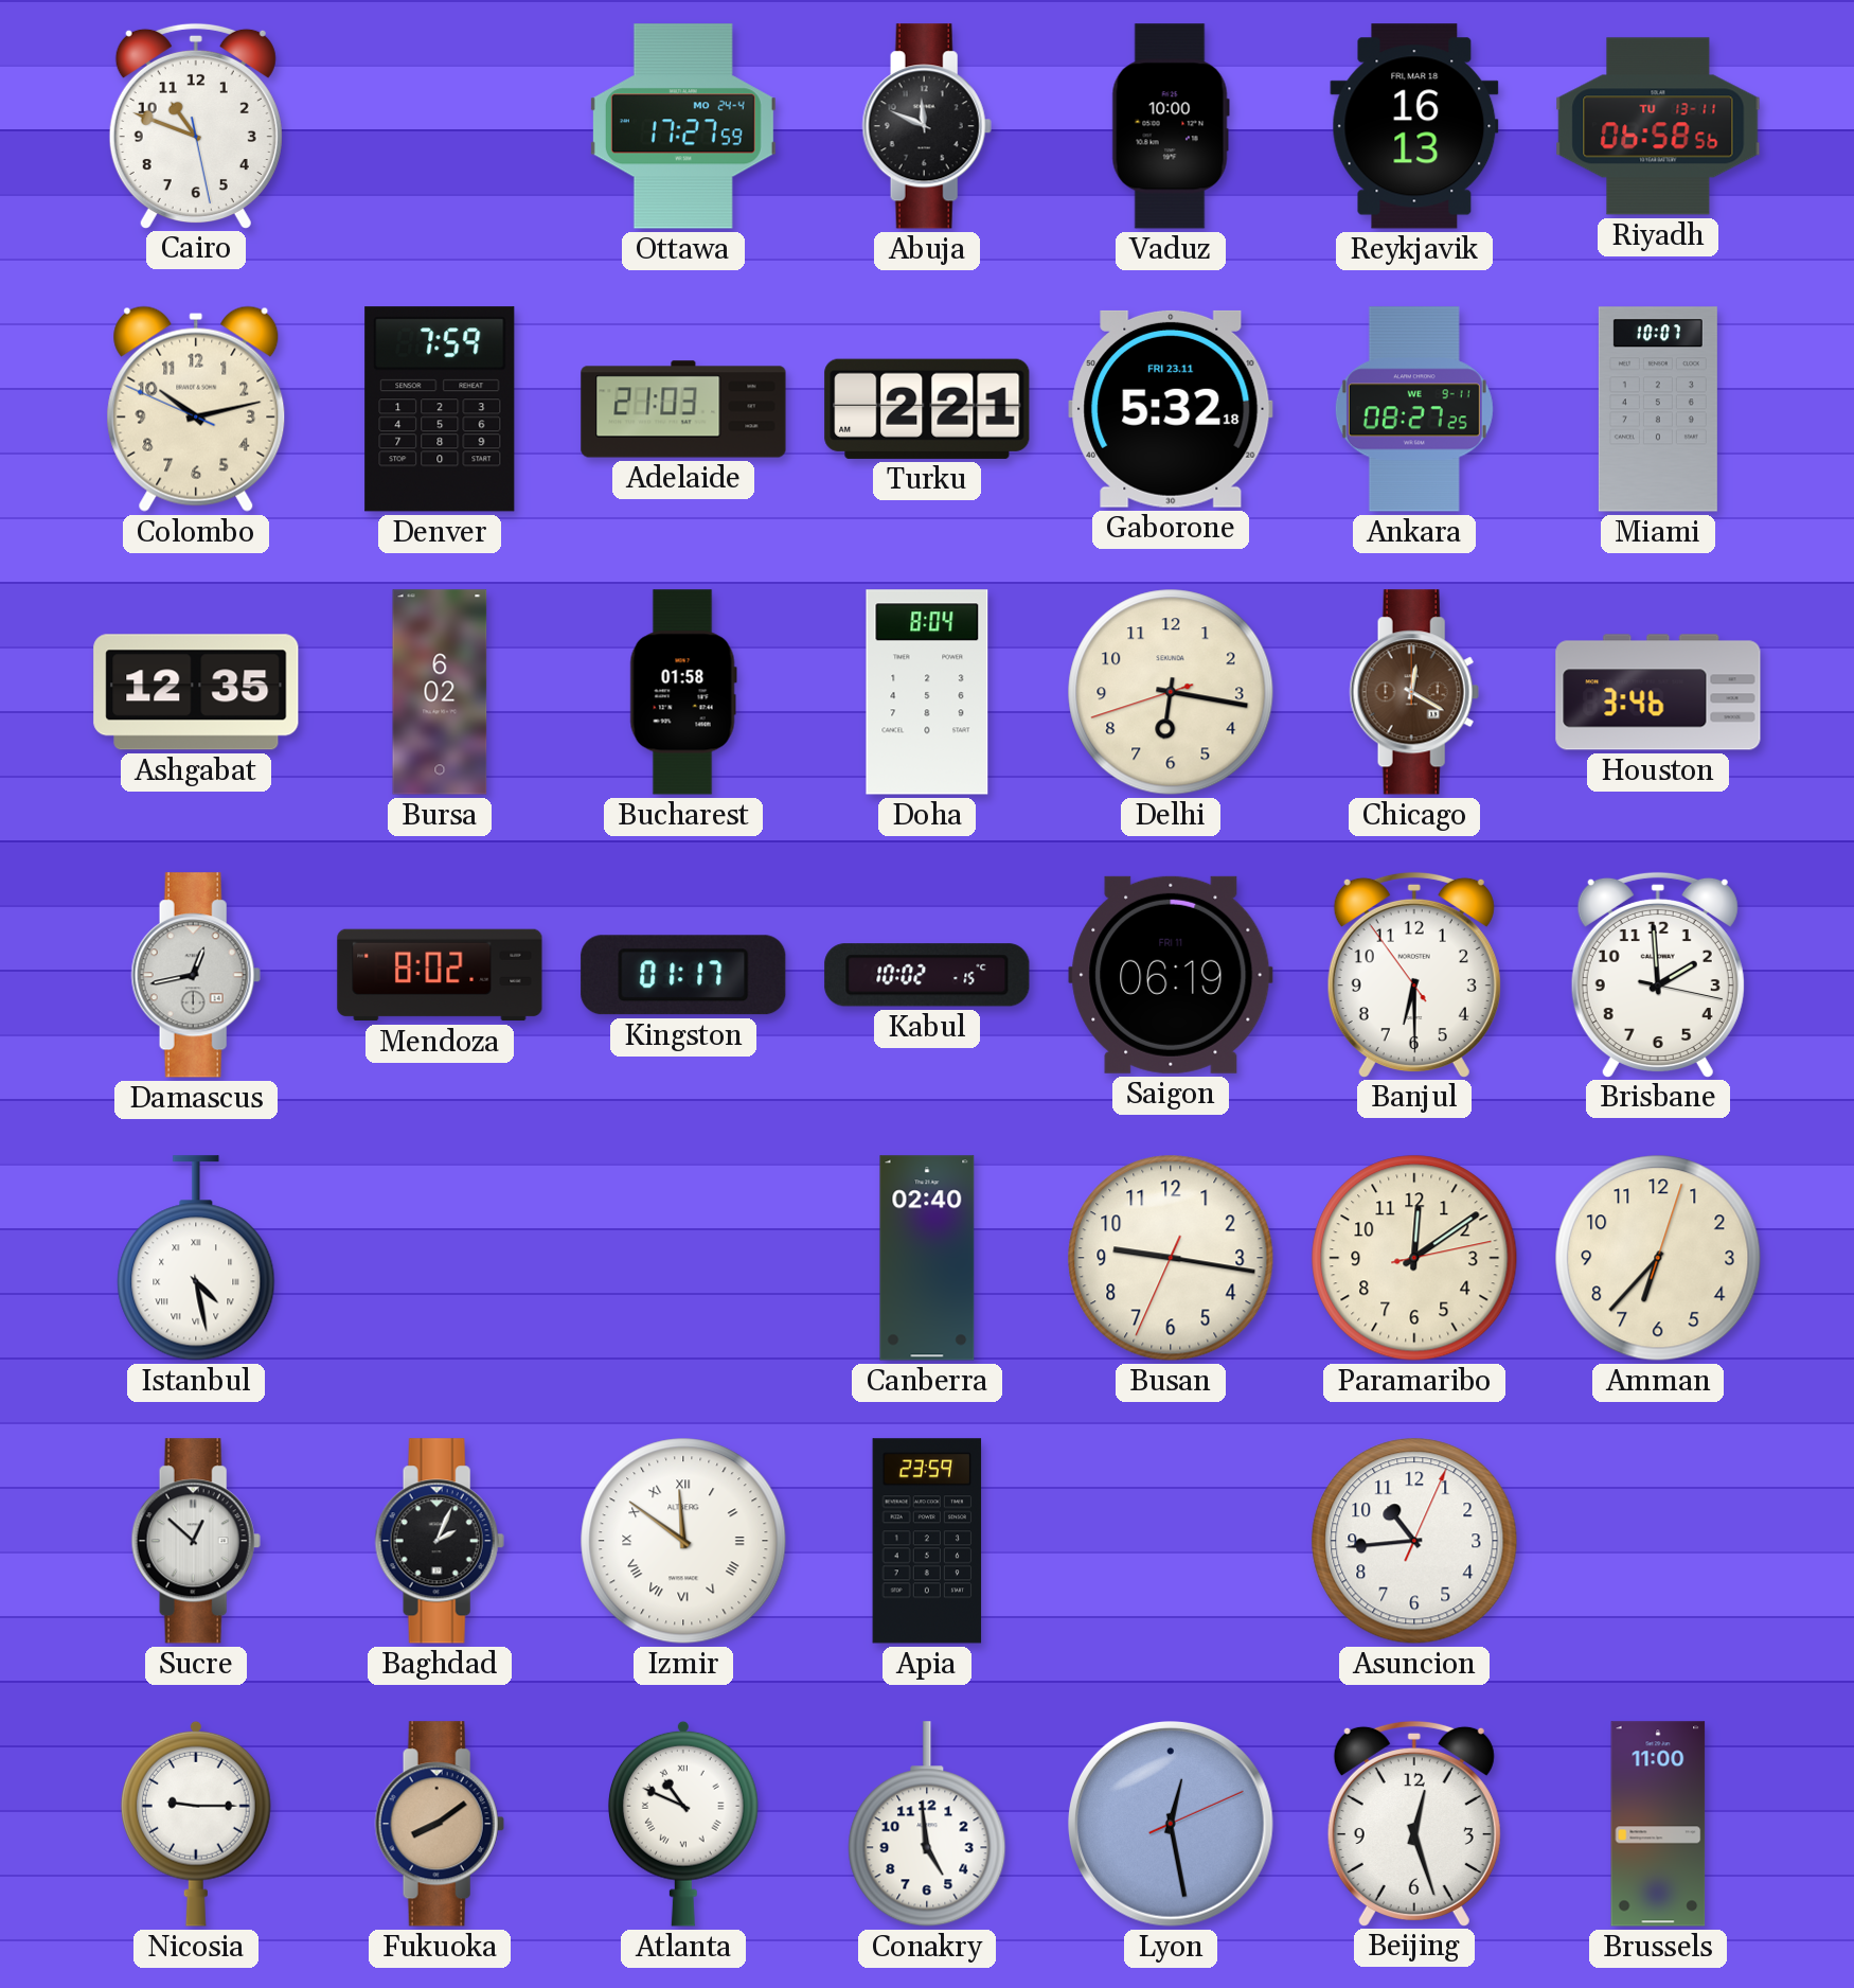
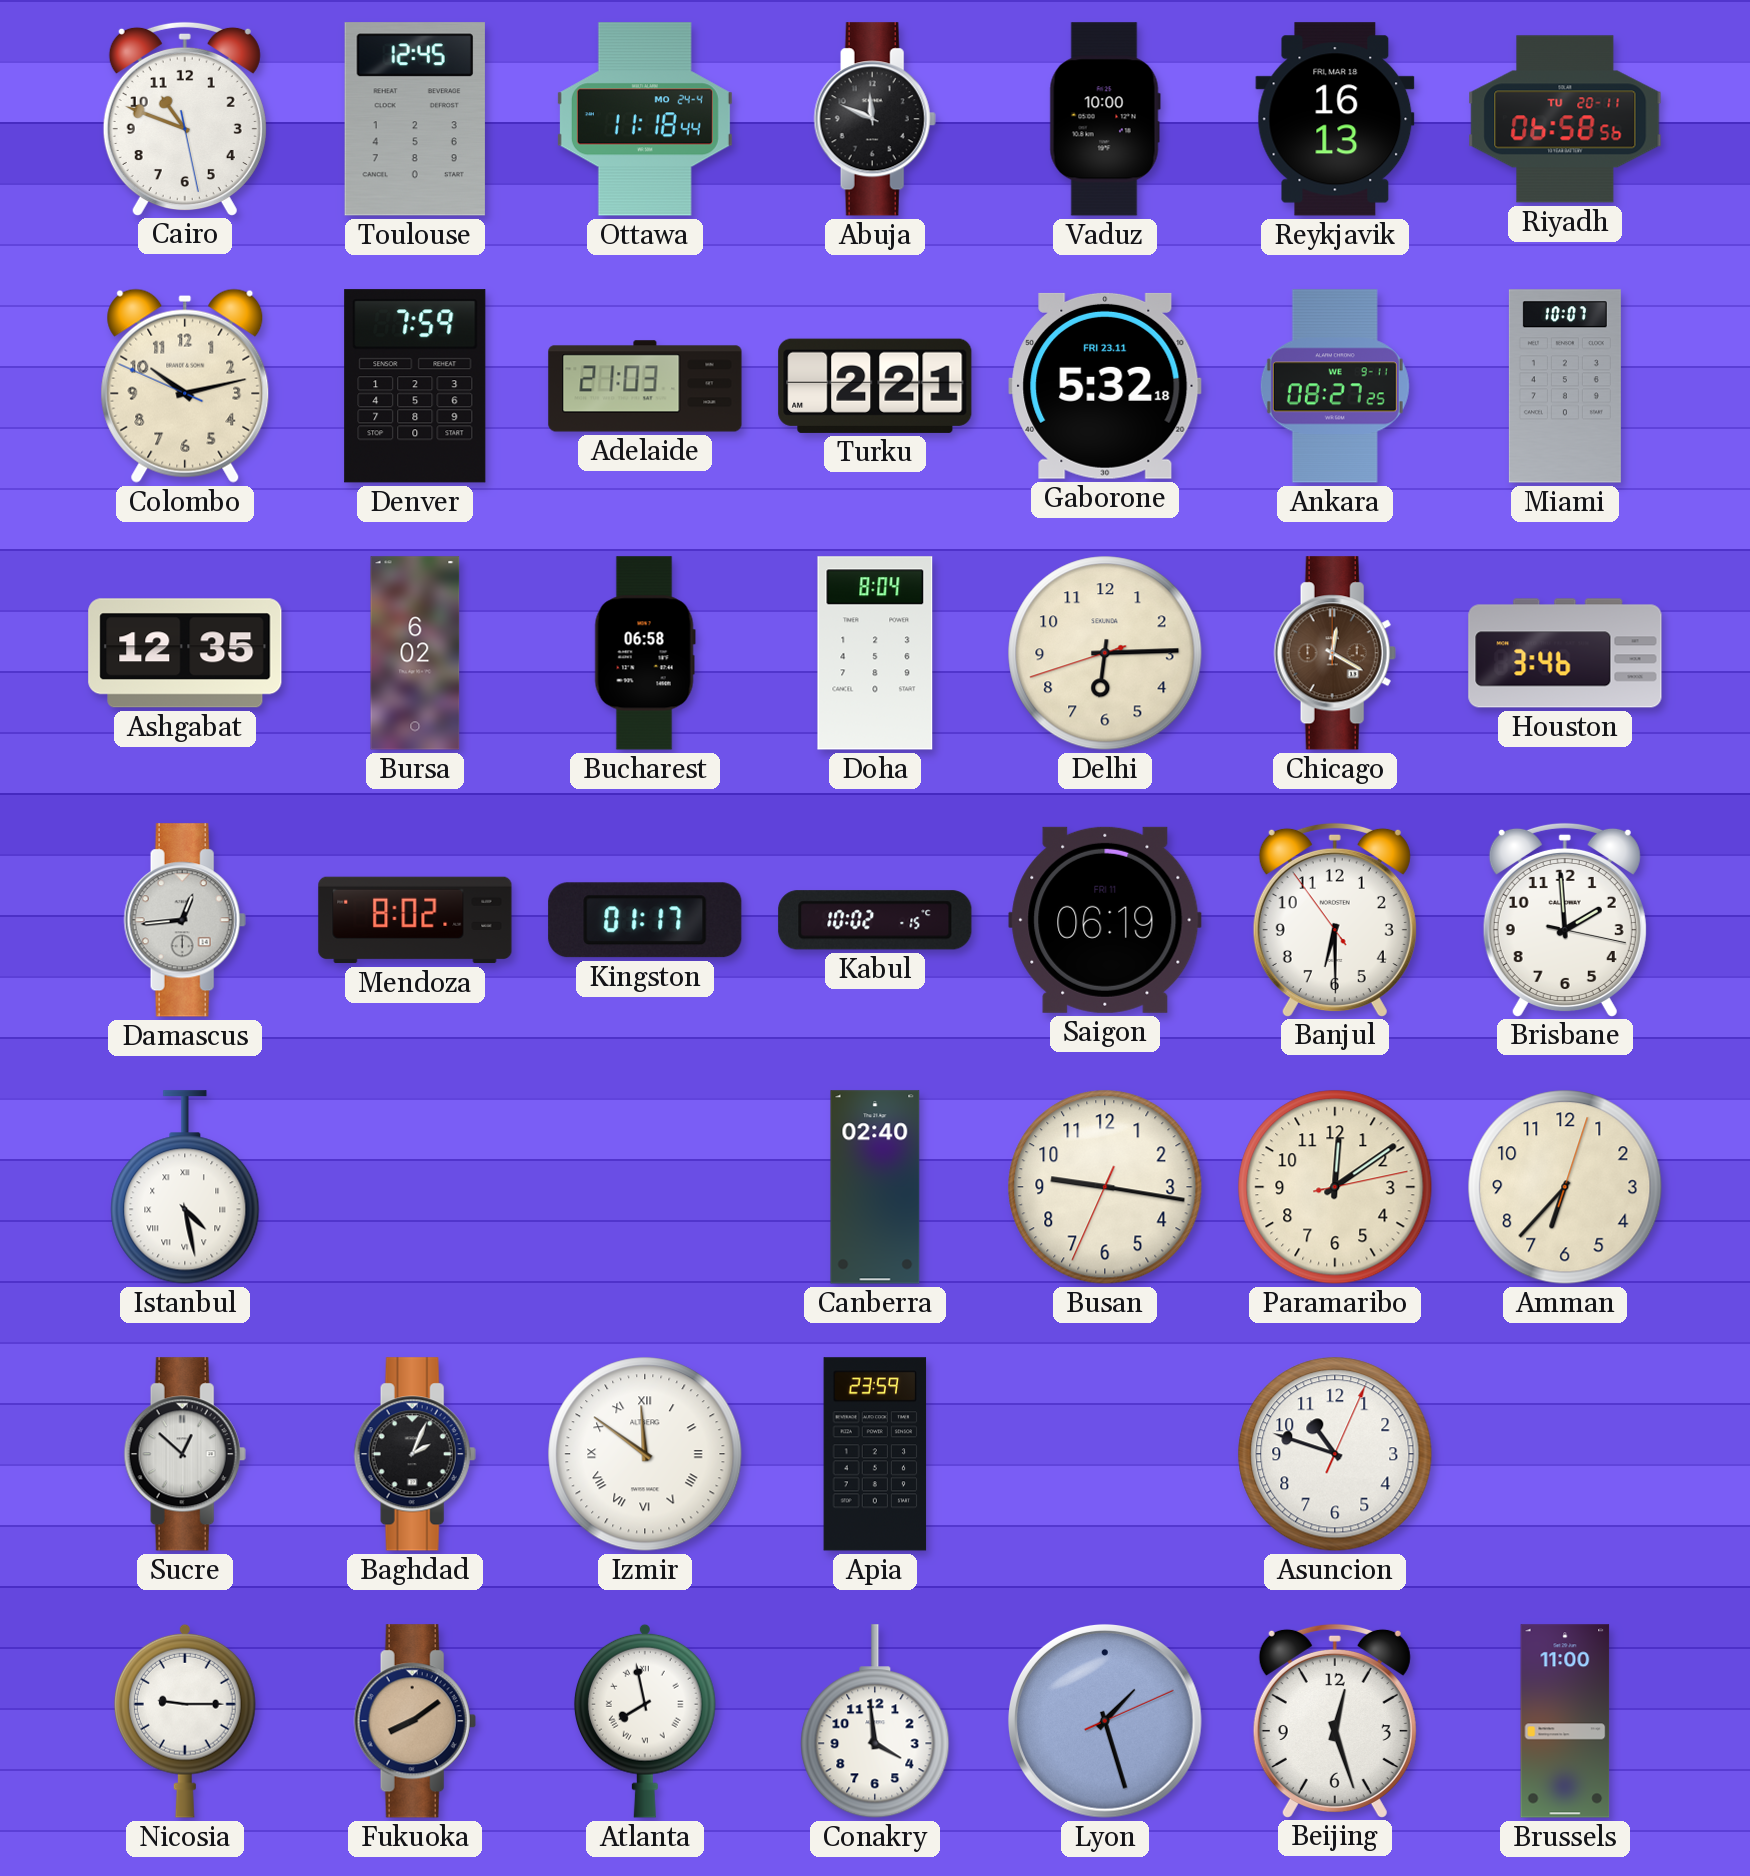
Toulouse: none -> 12:45 (415, 119)
Ottawa: 17:27 -> 11:18 (645, 119)
Riyadh date: TU 13-11 -> TU 20-11 (1565, 119)
Bucharest: 01:58 -> 06:58 (645, 653)
Delhi: 6:16 -> 6:14 (1105, 653)
Damascus: 12:43 -> 12:44 (185, 920)
Asuncion: 10:44 -> 10:48 (1335, 1454)
Atlanta: 10:49 -> 7:58 (645, 1721)
Conakry: 4:59 -> 3:59 (875, 1721)
Lyon: 12:28 -> 1:27 (1105, 1721)
